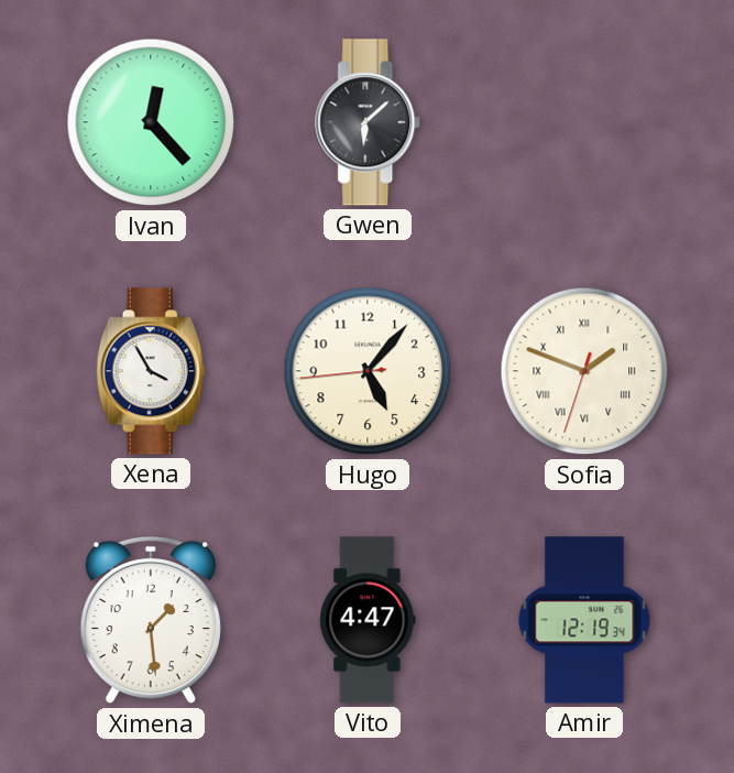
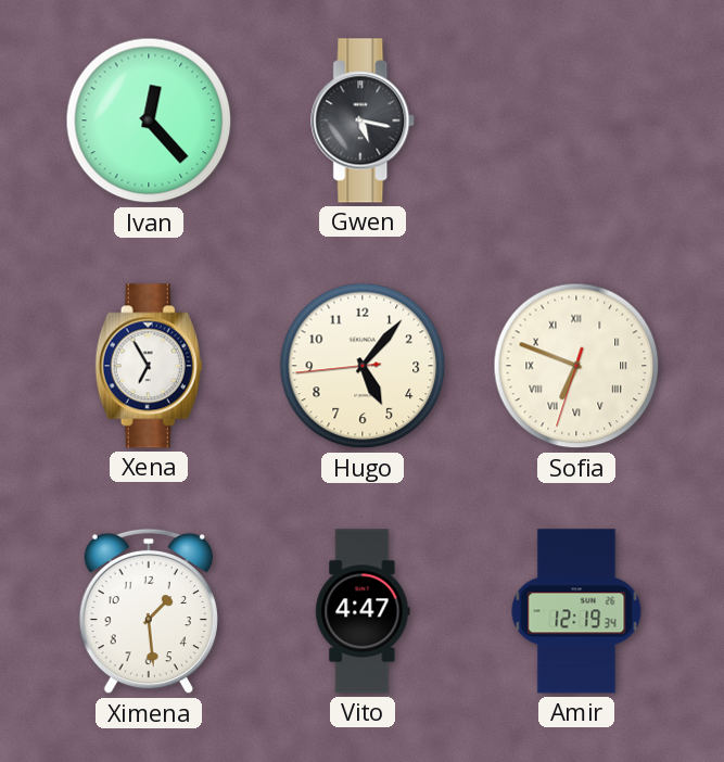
Gwen: 6:08 -> 5:17 (364, 120)
Xena: 3:55 -> 6:55 (149, 366)
Sofia: 1:48 -> 6:48 (576, 366)
